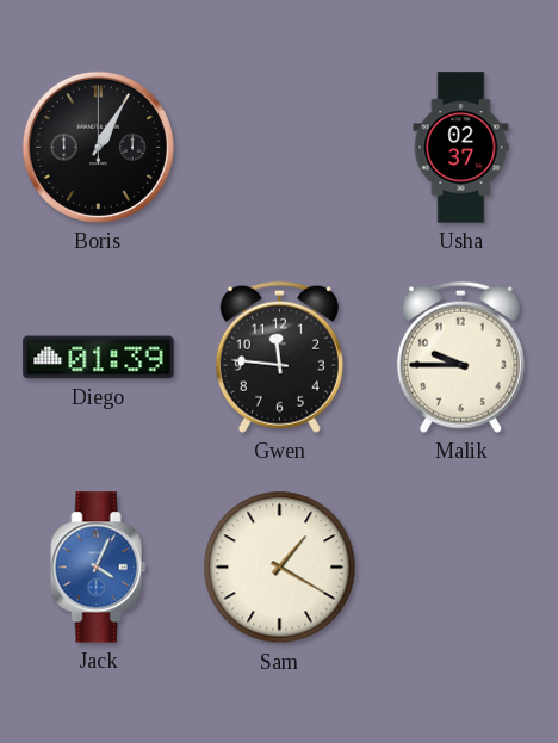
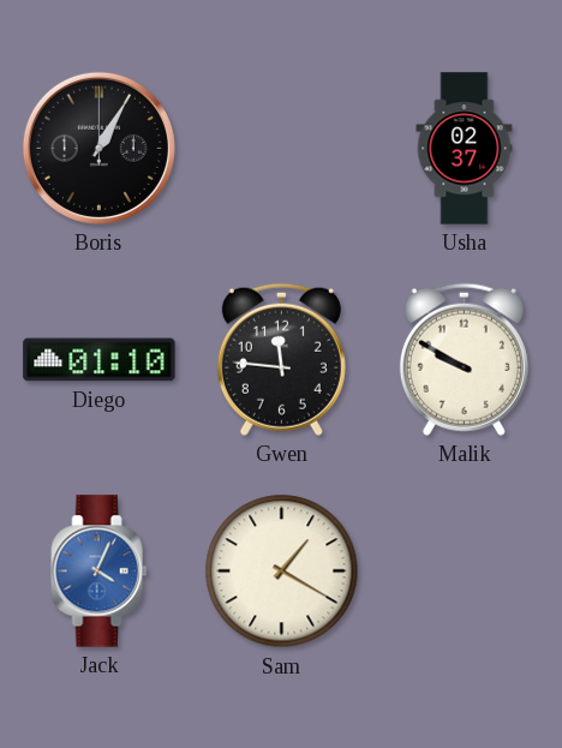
Diego: 01:39 -> 01:10 (100, 360)
Malik: 9:45 -> 9:50 (464, 359)
